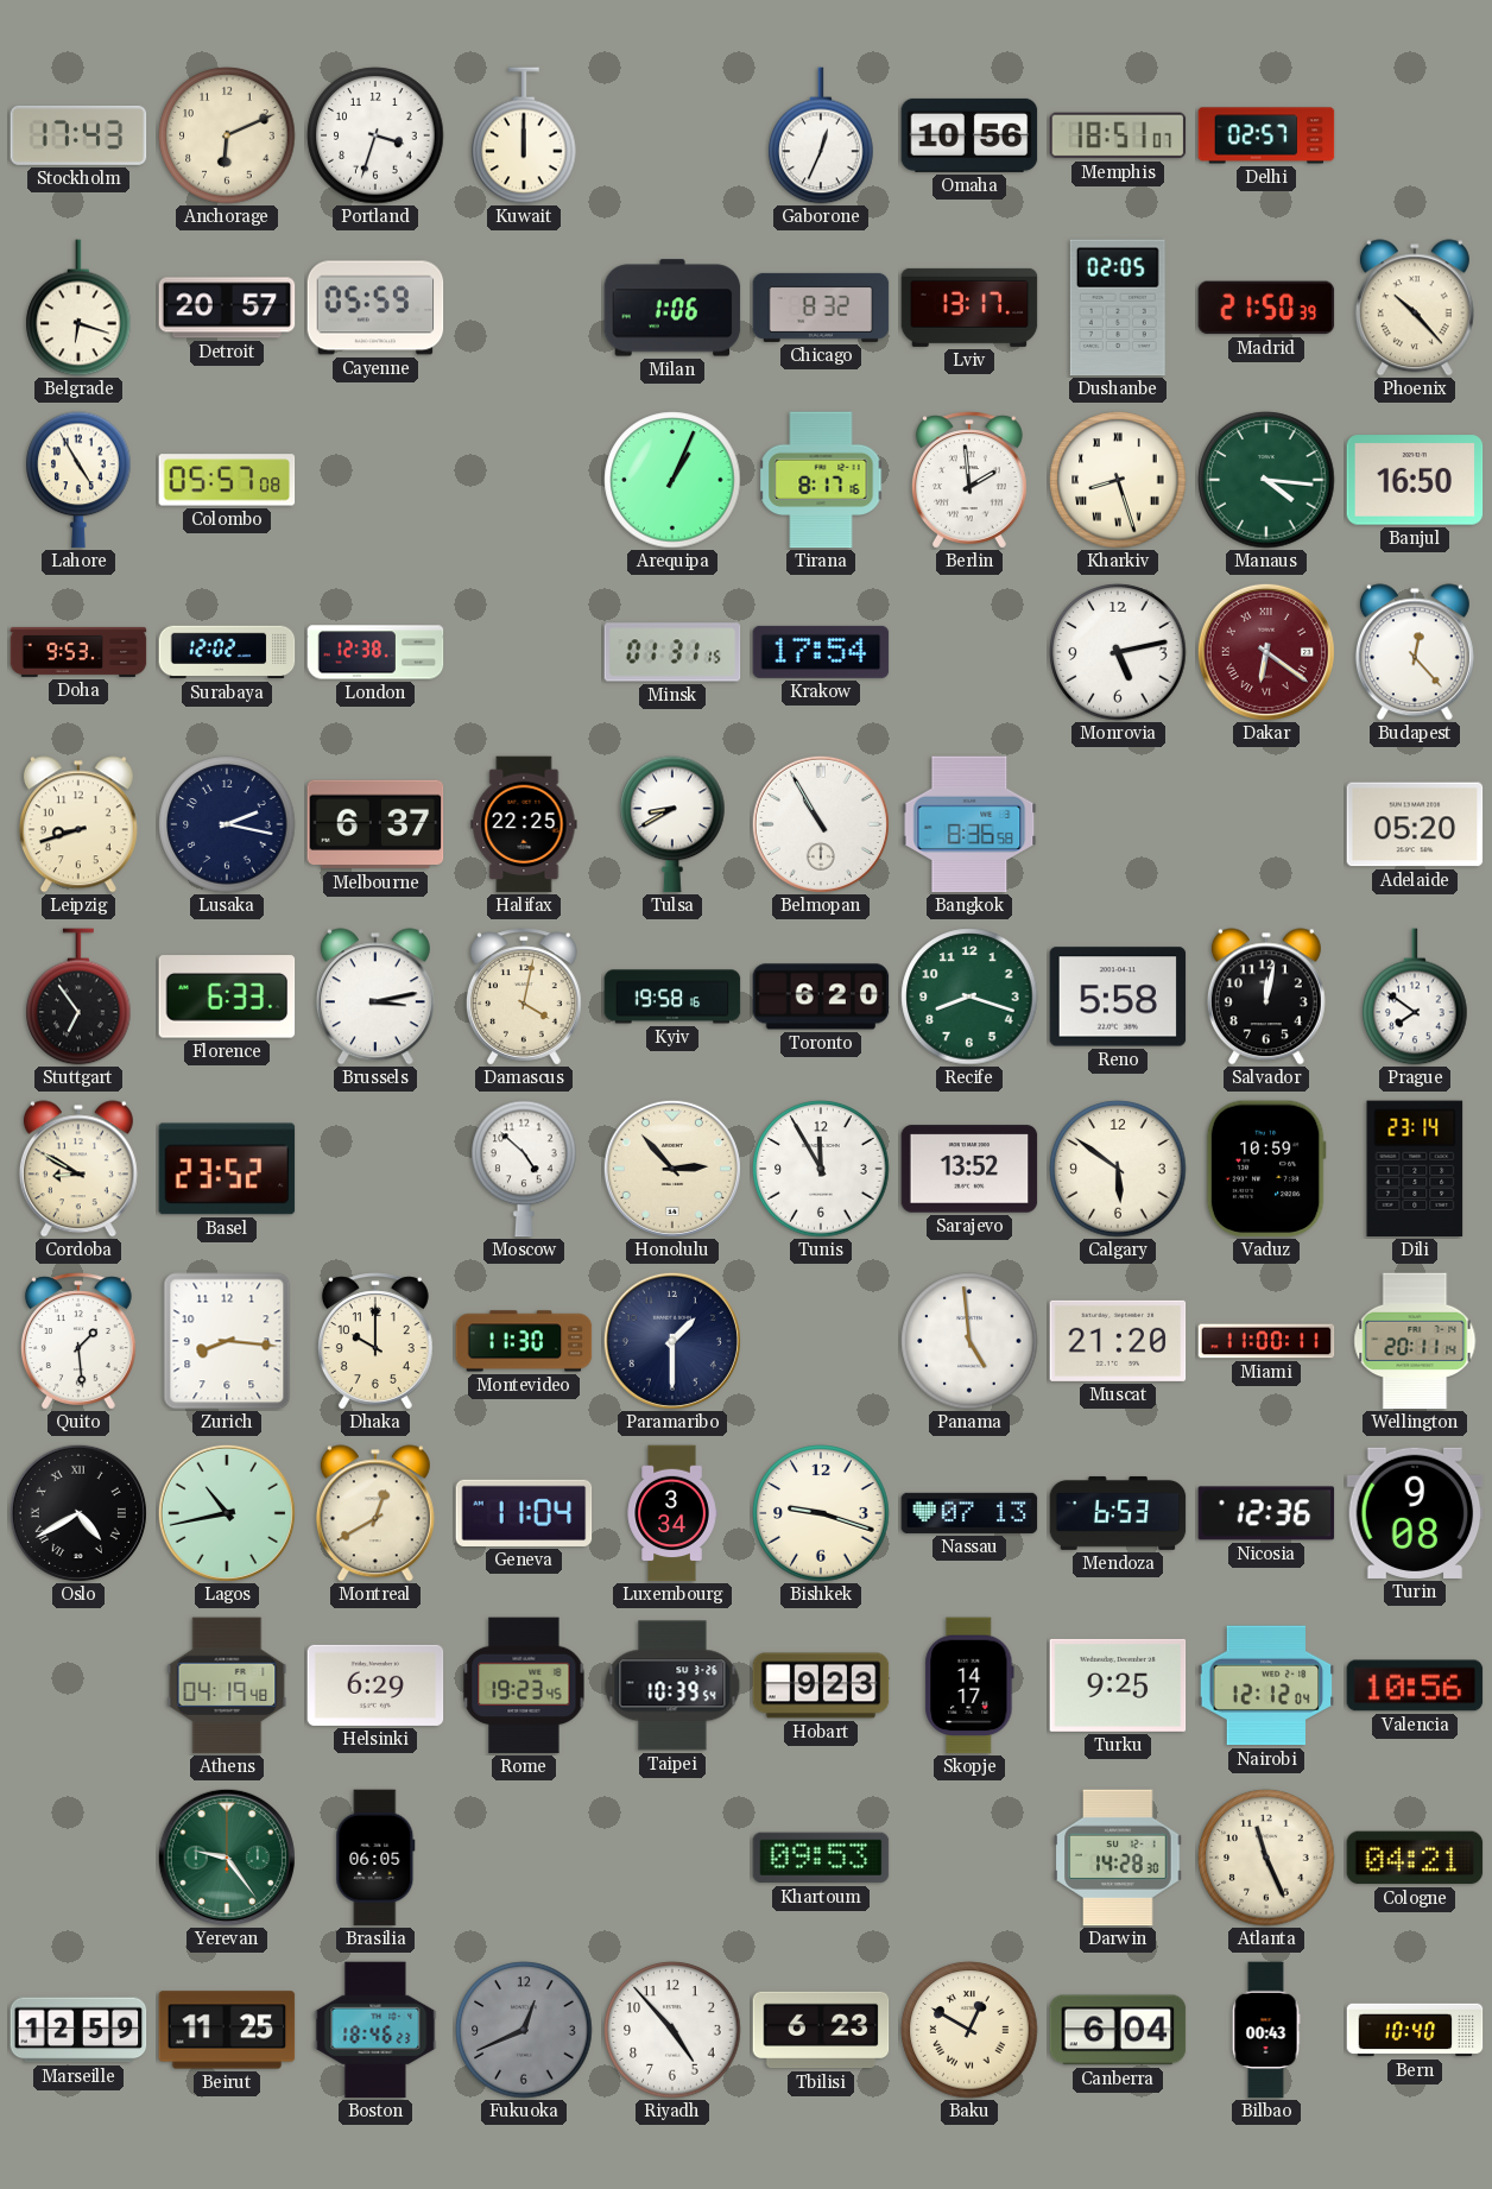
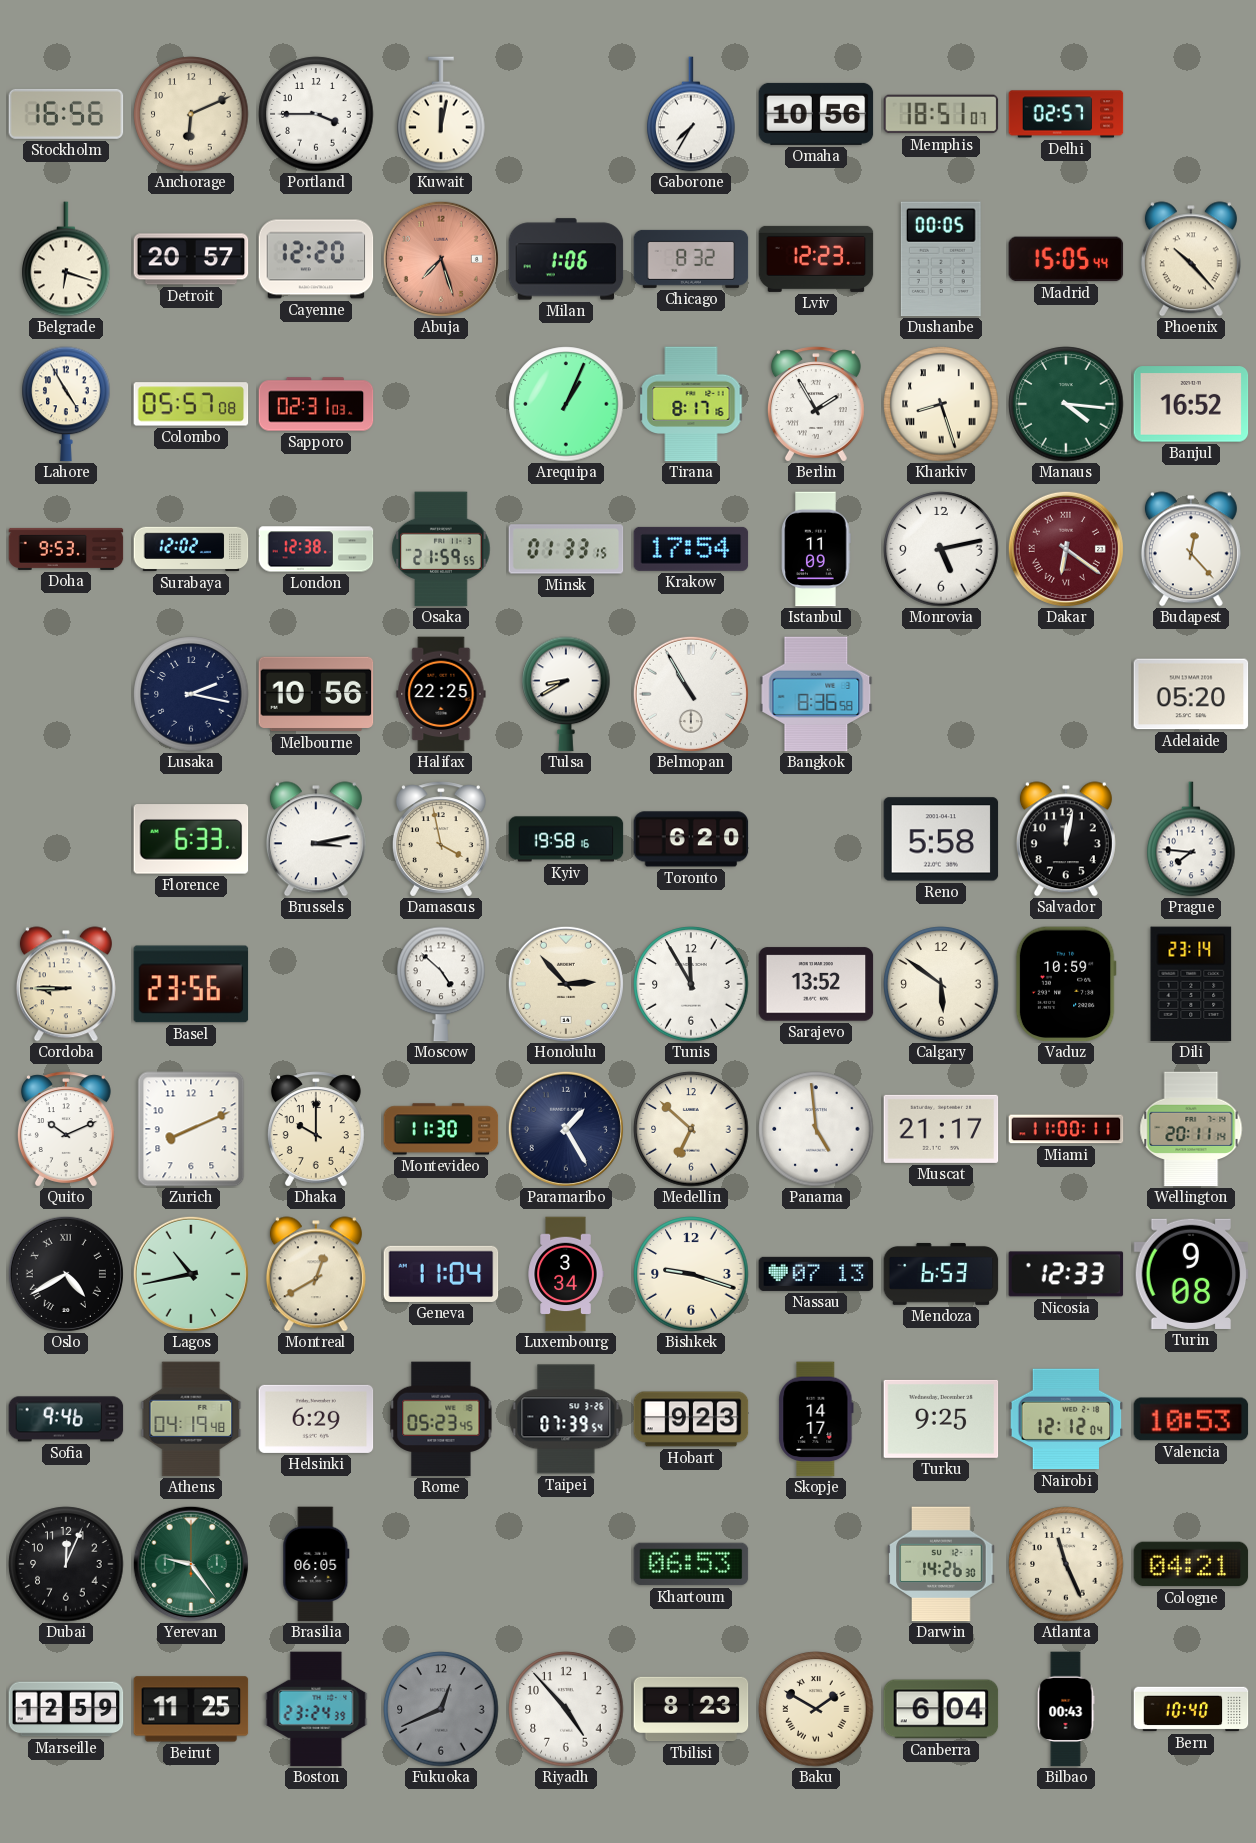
Stockholm: 17:43 -> 16:56 (66, 114)
Portland: 3:33 -> 3:45 (316, 114)
Kuwait: 12:00 -> 12:02 (441, 114)
Gaborone: 12:34 -> 7:35 (691, 114)
Cayenne: 05:59 -> 12:20 (316, 259)
Abuja: none -> 7:27 (441, 259)
Lviv: 13:17 -> 12:23 (816, 259)
Dushanbe: 02:05 -> 00:05 (941, 259)
Madrid: 21:50 -> 15:05 (1066, 259)
Sapporo: none -> 02:31 (316, 404)
Berlin: 1:59 -> 1:55 (816, 404)
Banjul: 16:50 -> 16:52 (1191, 404)
Osaka: none -> 21:59 (441, 549)
Minsk: 01:31 -> 01:33 (566, 549)
Istanbul: none -> 11:09 (816, 549)
Leipzig: 8:42 -> none (78, 824)
Melbourne: 6:37 -> 10:56 (316, 694)
Stuttgart: 6:54 -> none (78, 997)
Damascus: 4:02 -> 3:58 (441, 839)
Recife: 8:18 -> none (969, 997)
Prague: 7:51 -> 7:46 (1191, 839)
Cordoba: 8:50 -> 8:45 (66, 984)
Basel: 23:52 -> 23:56 (191, 984)
Quito: 1:29 -> 10:11 (66, 1129)
Zurich: 8:16 -> 8:11 (191, 1129)
Paramaribo: 1:30 -> 1:25 (566, 1129)
Medellin: none -> 6:52 (691, 1129)
Muscat: 21:20 -> 21:17 (941, 1129)
Nicosia: 12:36 -> 12:33 (1066, 1274)
Sofia: none -> 9:46 (66, 1419)
Rome: 19:23 -> 05:23 (441, 1419)
Taipei: 10:39 -> 07:39 (566, 1419)
Valencia: 10:56 -> 10:53 (1191, 1419)
Dubai: none -> 12:04 (66, 1564)
Khartoum: 09:53 -> 06:53 (691, 1564)
Darwin: 14:28 -> 14:26 (941, 1564)
Boston: 18:46 -> 23:24 (316, 1709)
Tbilisi: 6:23 -> 8:23 (691, 1709)
Baku: 12:50 -> 1:50 (816, 1709)
